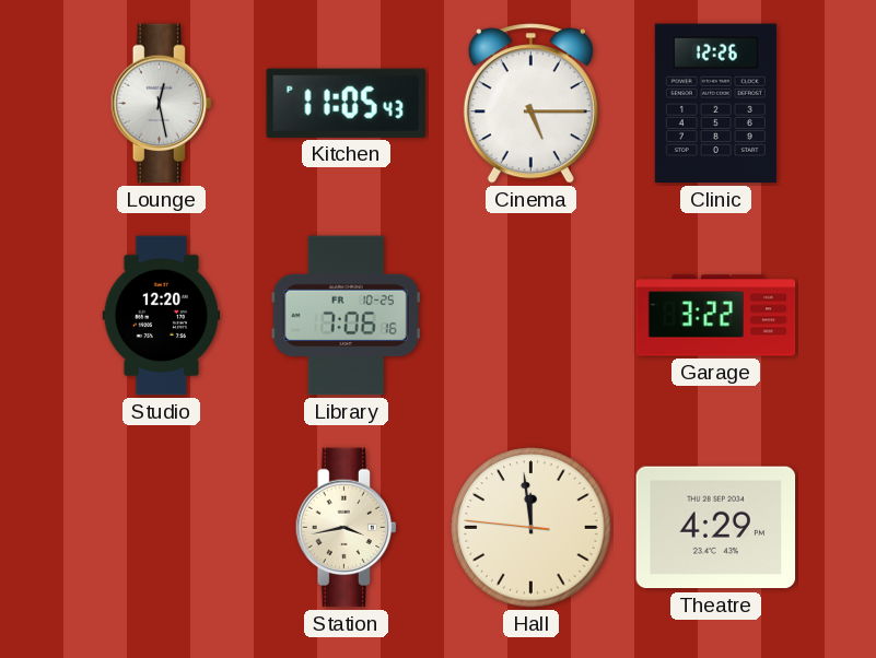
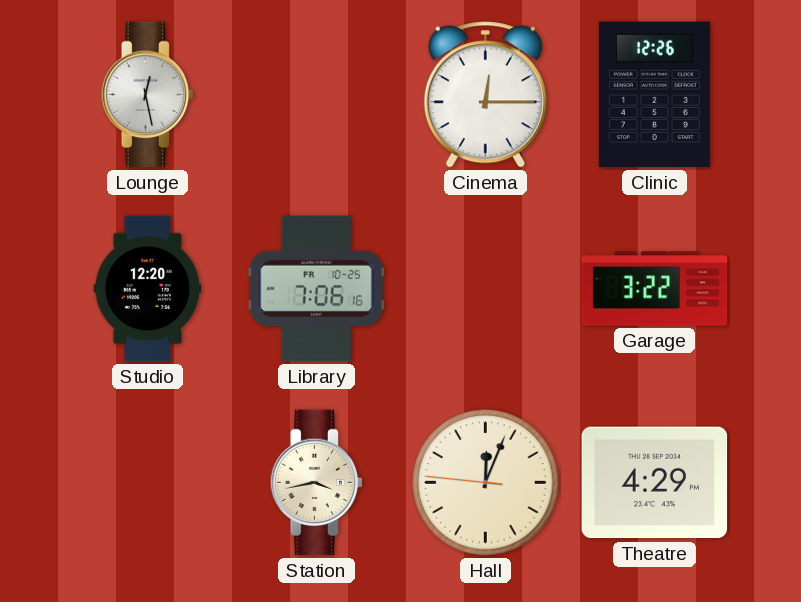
Kitchen: 11:05 -> none (346, 103)
Cinema: 5:15 -> 12:15 (485, 95)
Hall: 11:58 -> 12:03 (486, 483)
